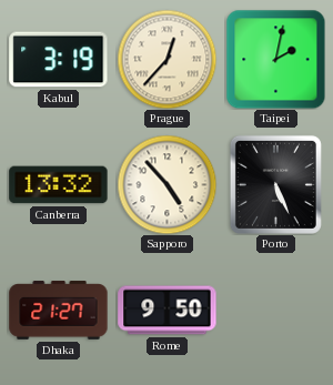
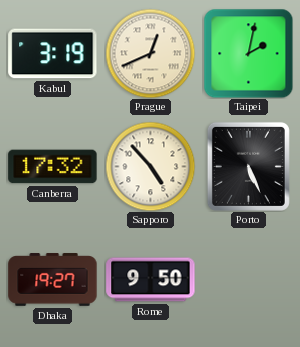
Prague: 12:37 -> 12:41 (150, 53)
Canberra: 13:32 -> 17:32 (53, 167)
Dhaka: 21:27 -> 19:27 (53, 280)
